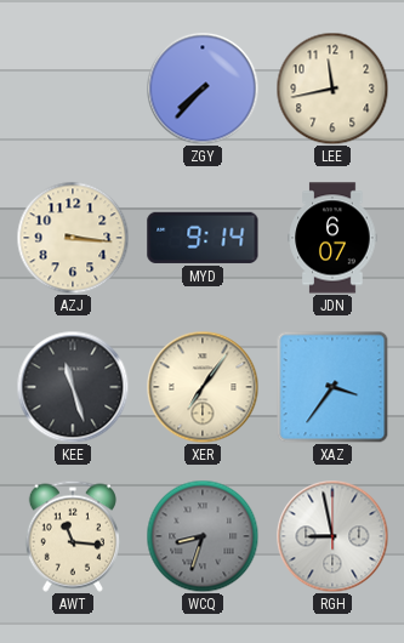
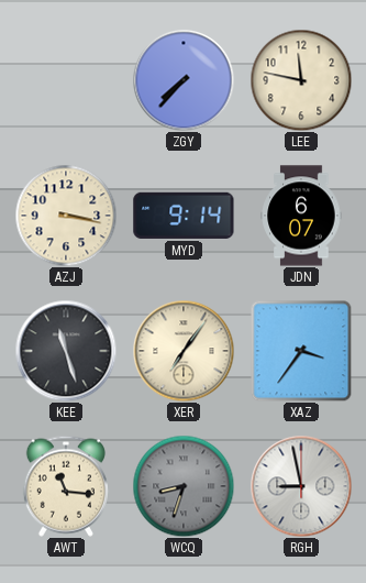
LEE: 11:43 -> 11:47 (301, 80)
AZJ: 3:16 -> 3:17 (66, 216)
